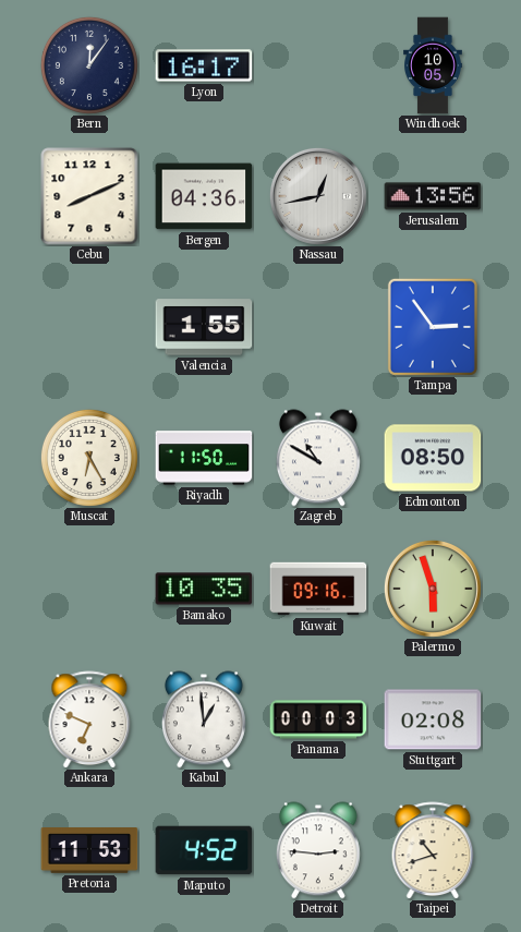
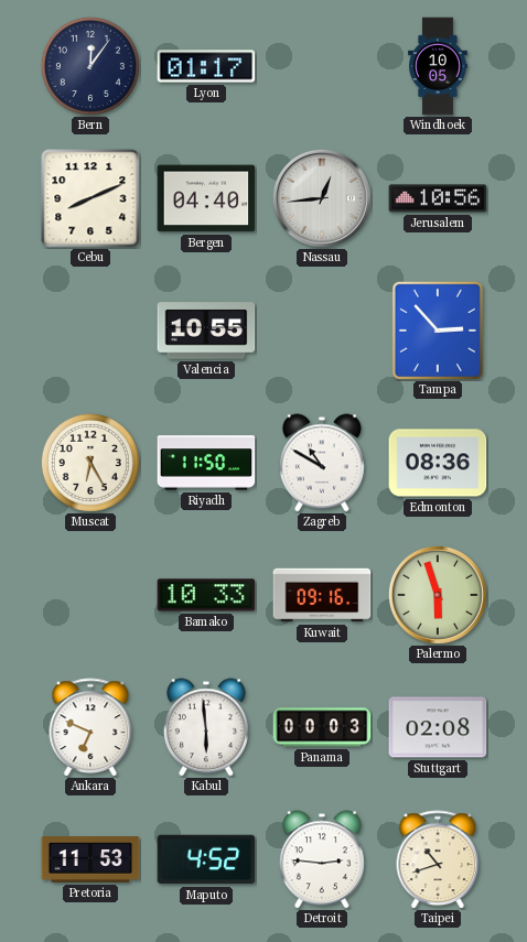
Lyon: 16:17 -> 01:17 (206, 66)
Bergen: 04:36 -> 04:40 (206, 198)
Nassau: 12:43 -> 12:44 (322, 198)
Jerusalem: 13:56 -> 10:56 (438, 198)
Valencia: 1:55 -> 10:55 (206, 331)
Tampa: 2:54 -> 2:53 (438, 331)
Edmonton: 08:50 -> 08:36 (438, 463)
Bamako: 10:35 -> 10:33 (206, 595)
Kabul: 12:59 -> 5:59 (206, 727)
